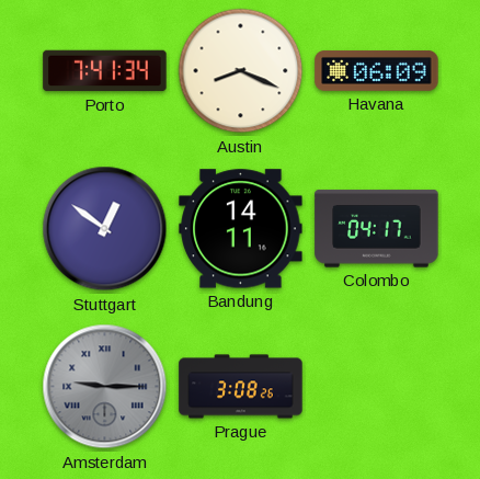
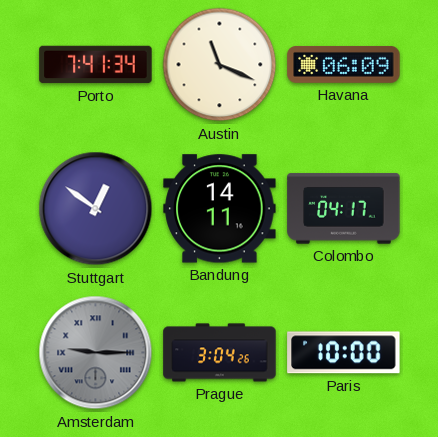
Austin: 8:19 -> 11:19 (220, 65)
Prague: 3:08 -> 3:04 (220, 353)
Paris: none -> 10:00 (344, 353)
